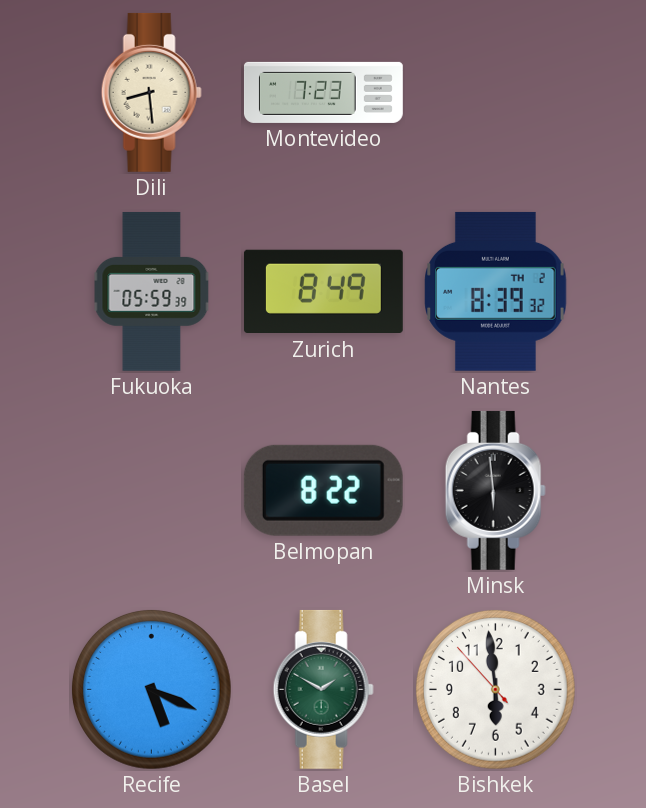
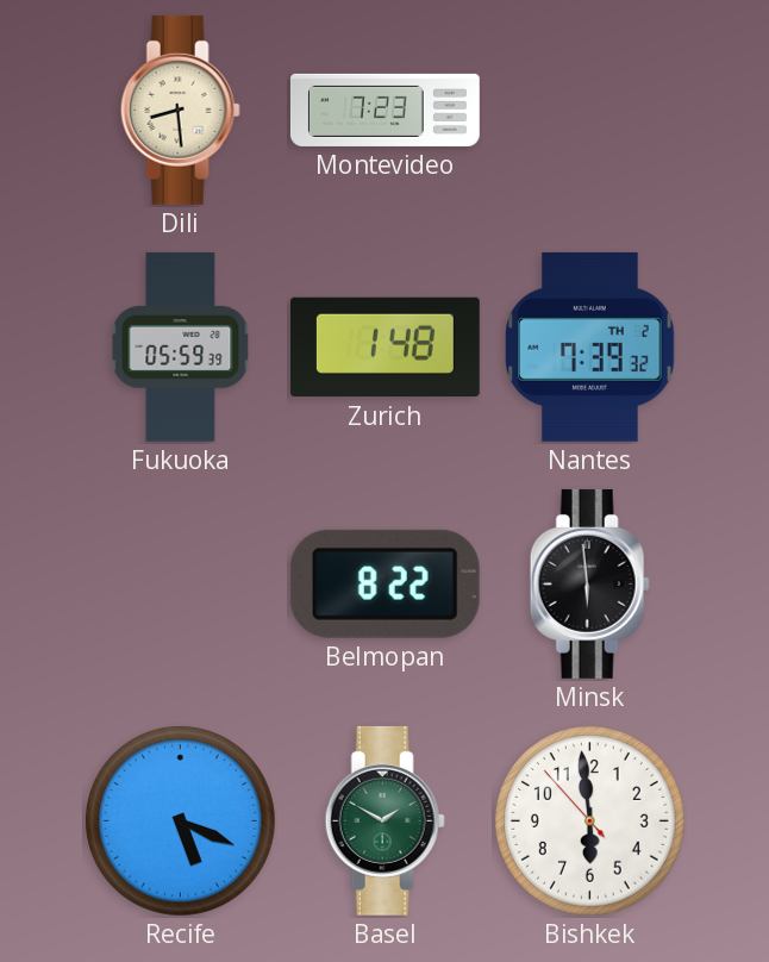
Zurich: 8:49 -> 1:48 (384, 348)
Nantes: 8:39 -> 7:39 (590, 346)
